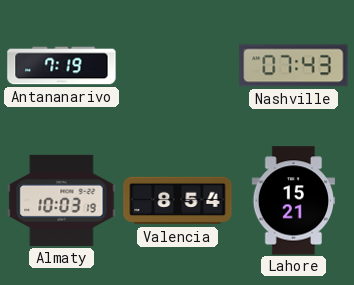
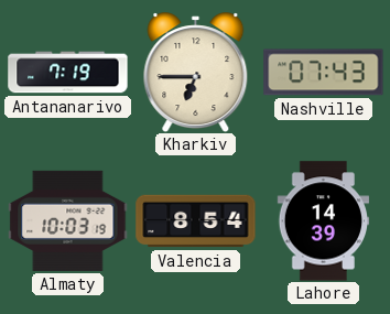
Kharkiv: none -> 6:45 (196, 73)
Lahore: 15:21 -> 14:39 (323, 221)
